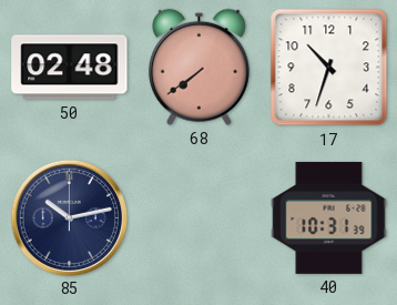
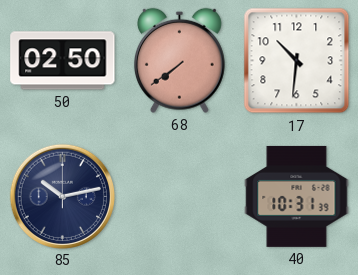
50: 02:48 -> 02:50 (63, 61)
17: 10:33 -> 10:31 (297, 61)
